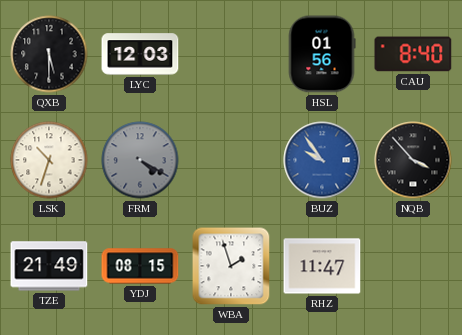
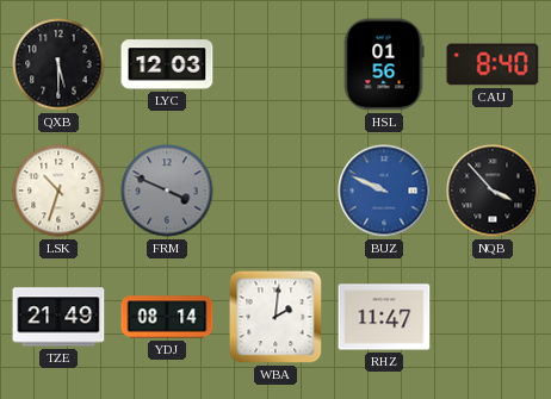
FRM: 4:20 -> 3:49 (167, 191)
BUZ: 9:54 -> 9:49 (384, 191)
YDJ: 08:15 -> 08:14 (167, 317)
WBA: 1:57 -> 2:01 (275, 317)
